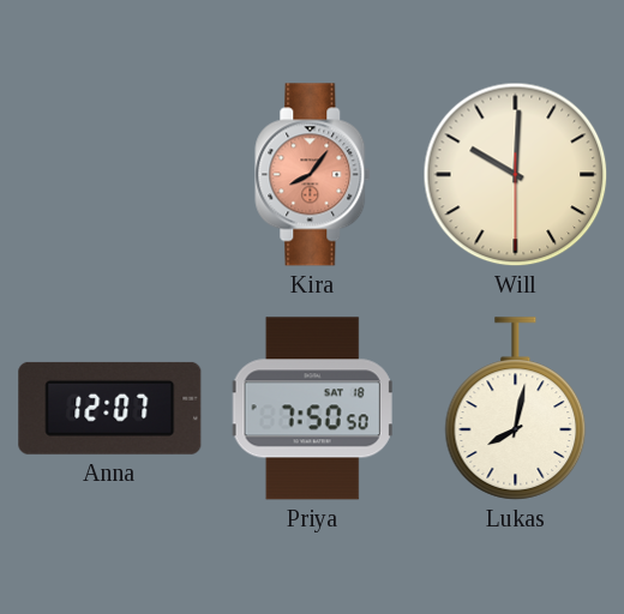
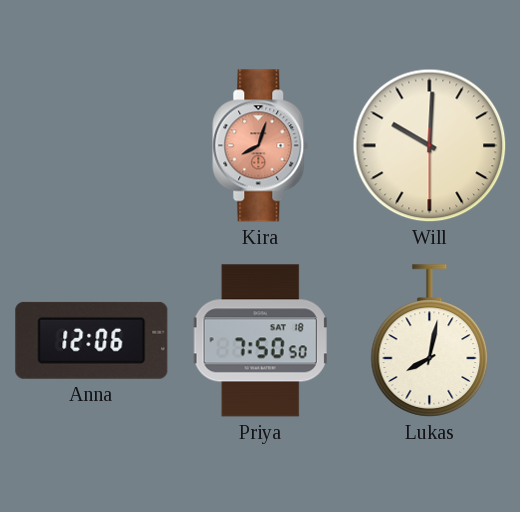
Kira: 8:06 -> 8:03 (261, 146)
Anna: 12:07 -> 12:06 (92, 340)
